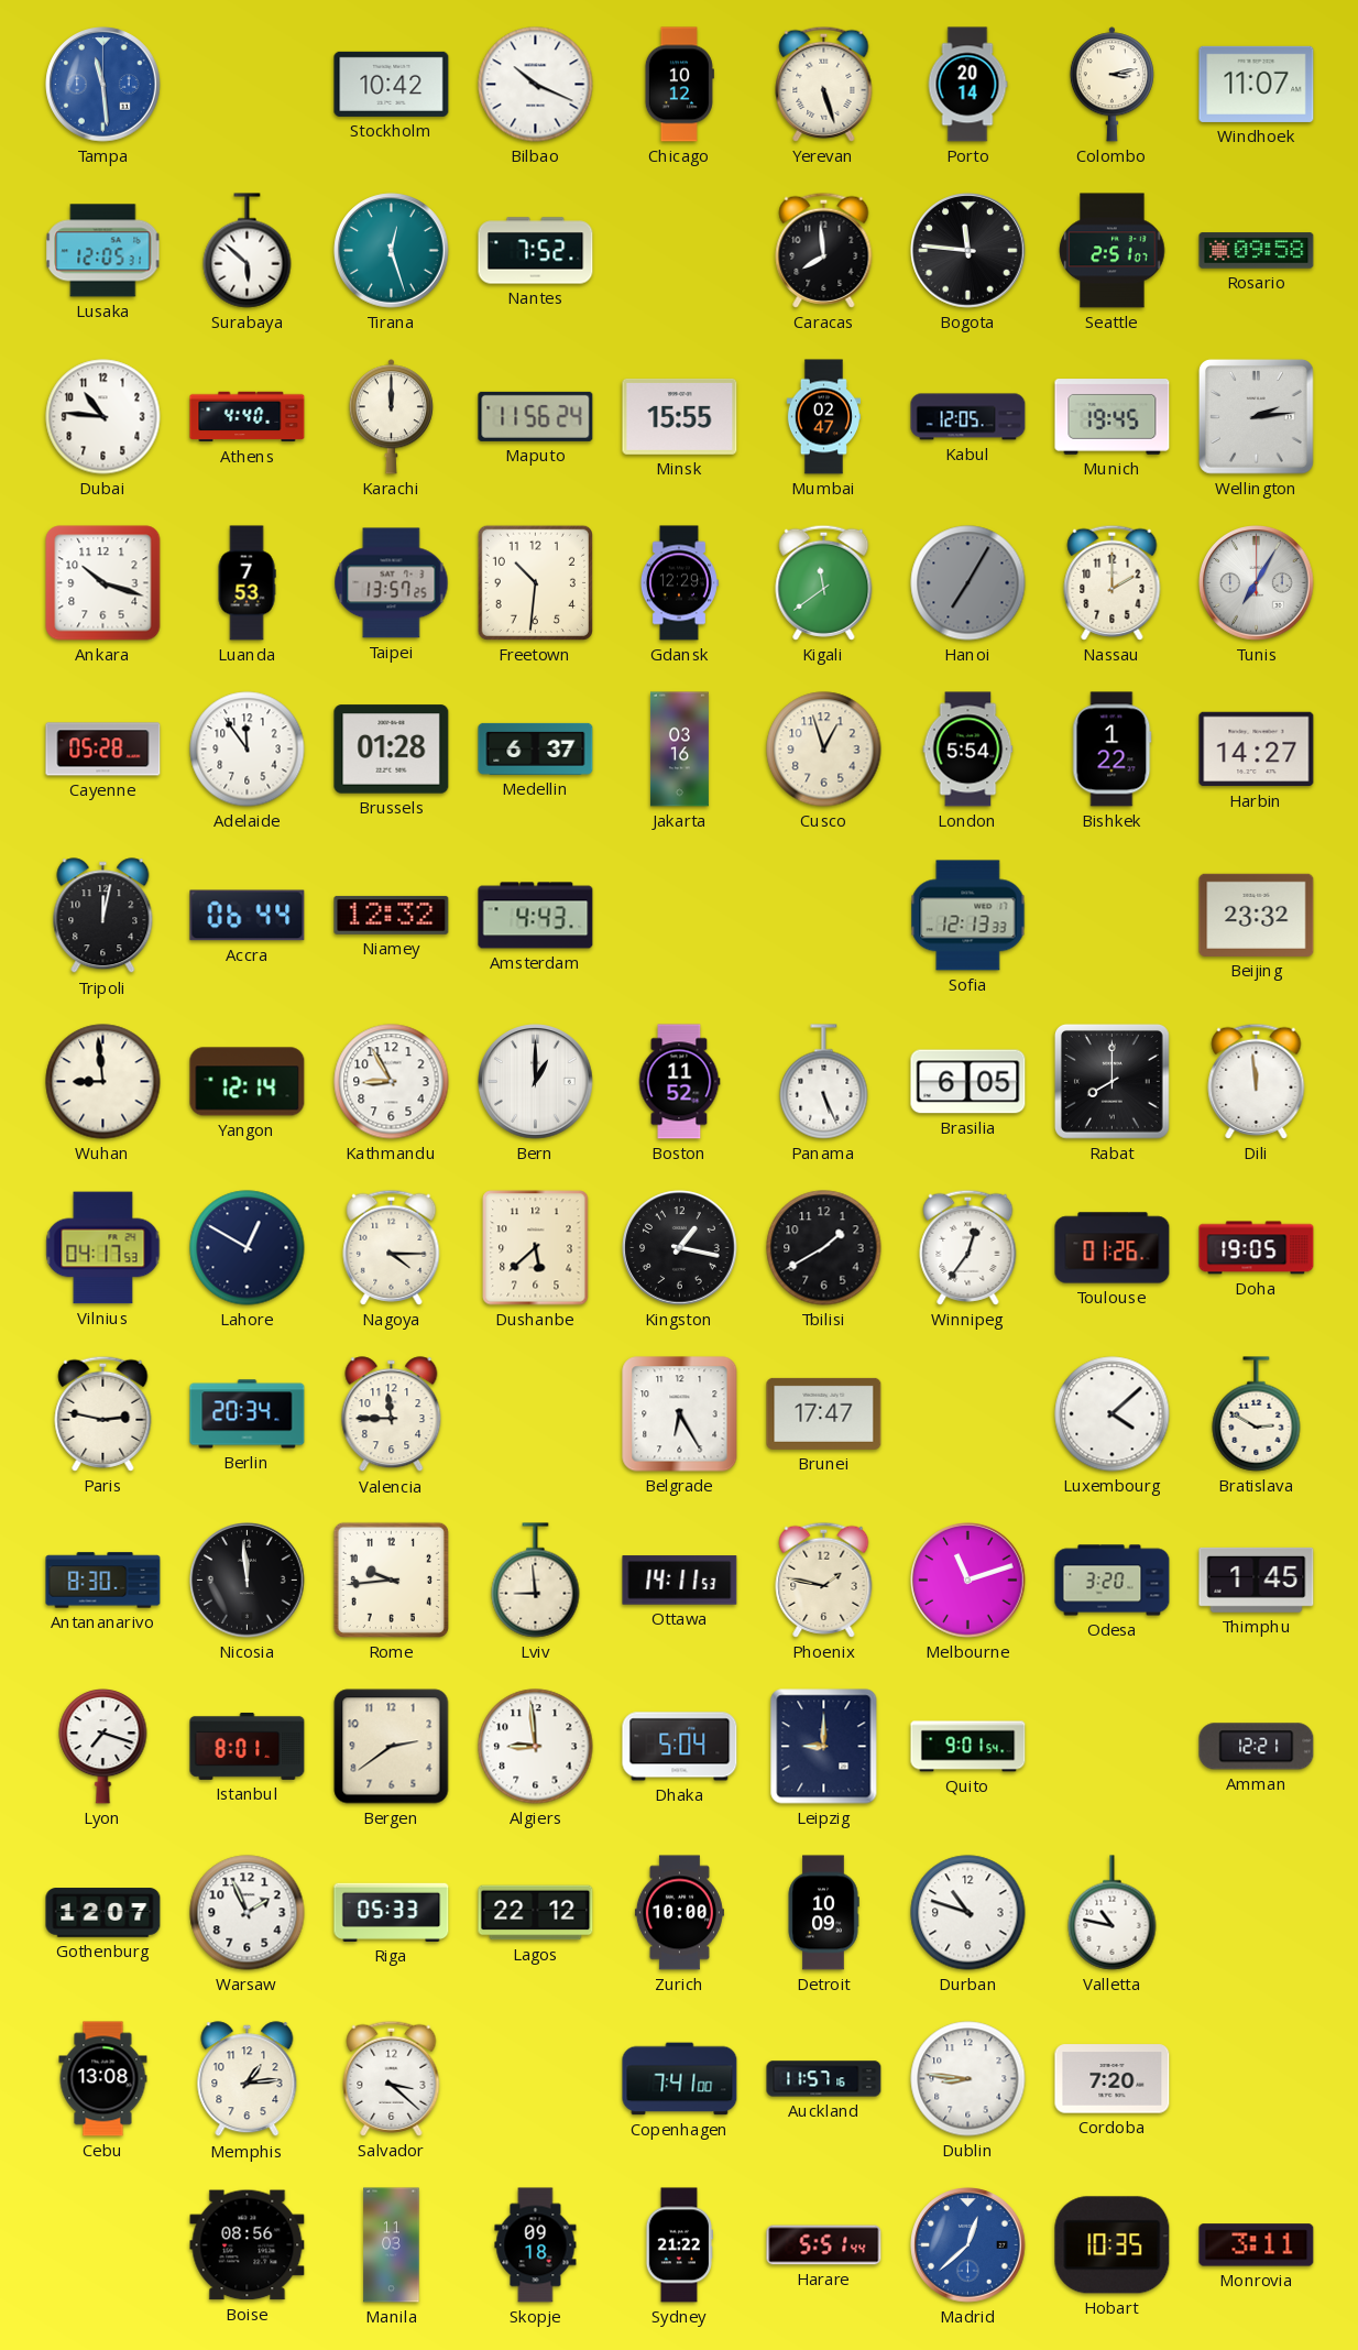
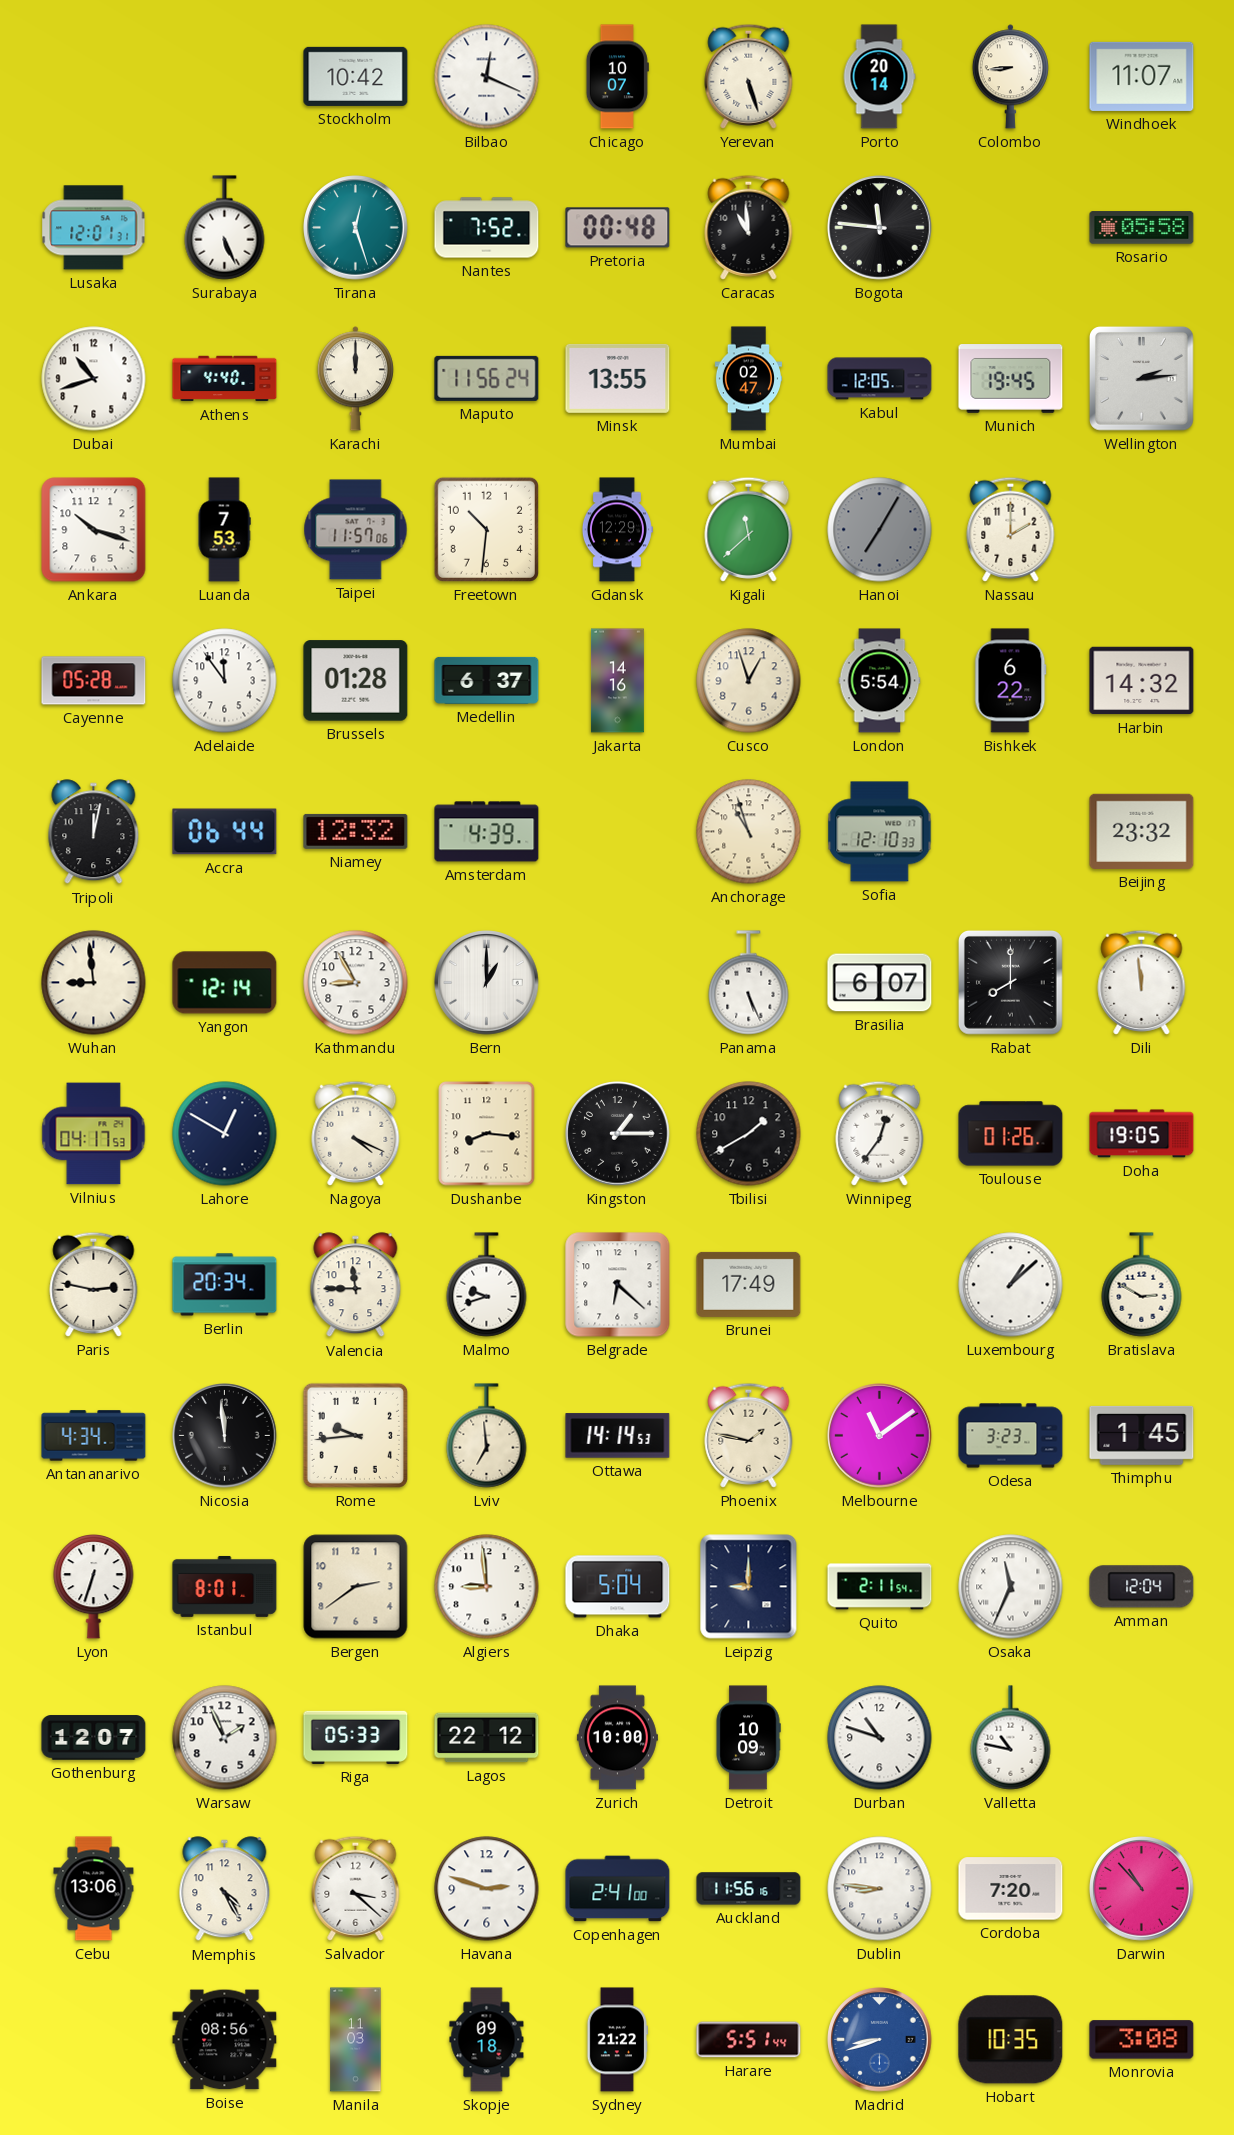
Tampa: 11:29 -> none (103, 85)
Bilbao: 10:19 -> 12:19 (487, 77)
Chicago: 10:12 -> 10:07 (617, 77)
Colombo: 3:13 -> 8:44 (1010, 77)
Lusaka: 12:05 -> 12:01 (94, 228)
Surabaya: 5:52 -> 5:26 (225, 228)
Pretoria: none -> 00:48 (618, 228)
Caracas: 7:59 -> 10:59 (749, 227)
Seattle: 2:51 -> none (1113, 251)
Rosario: 09:58 -> 05:58 (1142, 228)
Dubai: 10:46 -> 10:42 (94, 379)
Minsk: 15:55 -> 13:55 (618, 378)
Taipei: 13:57 -> 11:57 (356, 530)
Kigali: 11:39 -> 11:38 (749, 529)
Tunis: 7:05 -> none (1257, 583)
Jakarta: 03:16 -> 14:16 (617, 681)
Bishkek: 1:22 -> 6:22 (1011, 681)
Harbin: 14:27 -> 14:32 (1142, 681)
Amsterdam: 4:43 -> 4:39 (487, 832)
Anchorage: none -> 10:57 (749, 832)
Sofia: 12:13 -> 12:10 (880, 832)
Boston: 11:52 -> none (679, 1082)
Brasilia: 6:05 -> 6:07 (880, 983)
Nagoya: 4:15 -> 4:19 (356, 1133)
Dushanbe: 5:38 -> 8:16 (487, 1134)
Kingston: 1:17 -> 1:15 (618, 1134)
Malmo: none -> 9:42 (487, 1285)
Belgrade: 6:25 -> 6:22 (618, 1285)
Brunei: 17:47 -> 17:49 (749, 1284)
Luxembourg: 4:08 -> 1:08 (1011, 1285)
Antananarivo: 8:30 -> 4:34 (94, 1436)
Lviv: 8:59 -> 6:59 (487, 1436)
Ottawa: 14:11 -> 14:14 (618, 1436)
Melbourne: 11:12 -> 11:09 (880, 1436)
Odesa: 3:20 -> 3:23 (1011, 1436)
Lyon: 7:18 -> 6:33 (94, 1587)
Quito: 9:01 -> 2:11 (880, 1587)
Osaka: none -> 11:34 (1011, 1587)
Amman: 12:21 -> 12:04 (1142, 1587)
Cebu: 13:08 -> 13:06 (94, 1889)
Memphis: 1:14 -> 4:25 (225, 1889)
Havana: none -> 2:48 (487, 1889)
Copenhagen: 7:41 -> 2:41 (618, 1889)
Auckland: 11:57 -> 11:56 (749, 1889)
Darwin: none -> 10:53 (1142, 1889)
Madrid: 12:38 -> 8:42 (880, 2040)
Monrovia: 3:11 -> 3:08 (1142, 2040)
